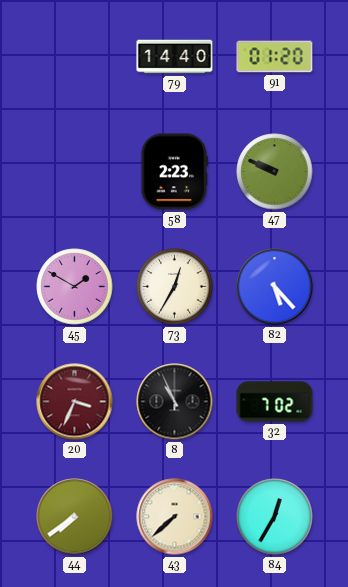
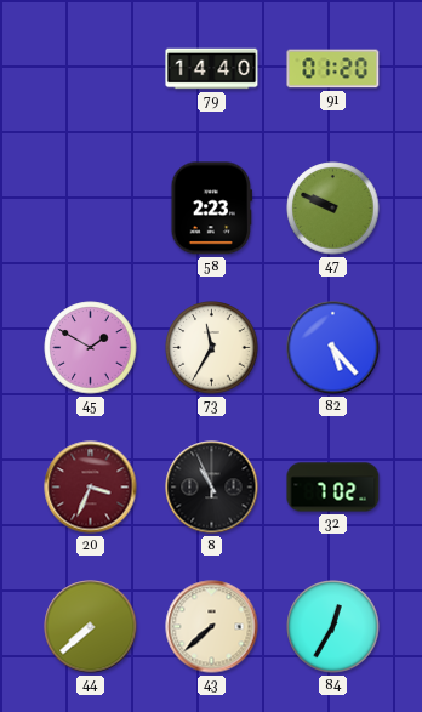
73: 12:35 -> 11:35 (212, 348)
44: 7:39 -> 7:38 (91, 627)
